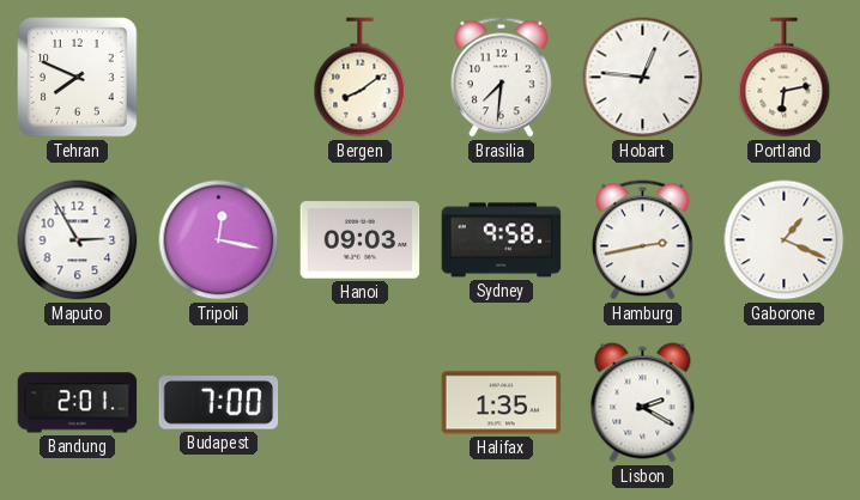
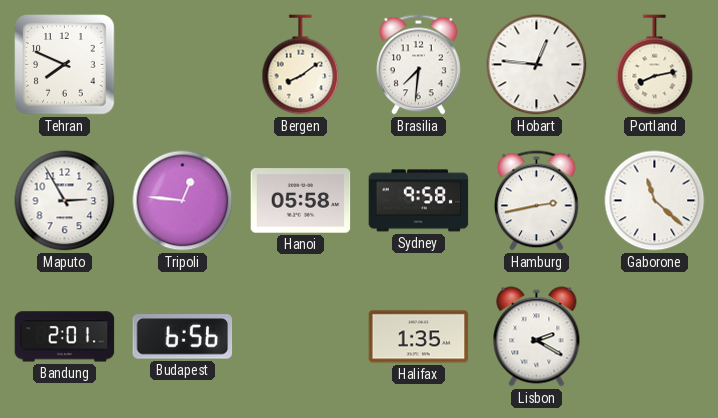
Portland: 6:13 -> 8:13 (655, 65)
Tripoli: 12:17 -> 12:46 (183, 201)
Hanoi: 09:03 -> 05:58 (301, 201)
Gaborone: 1:19 -> 11:22 (655, 201)
Budapest: 7:00 -> 6:56 (183, 337)
